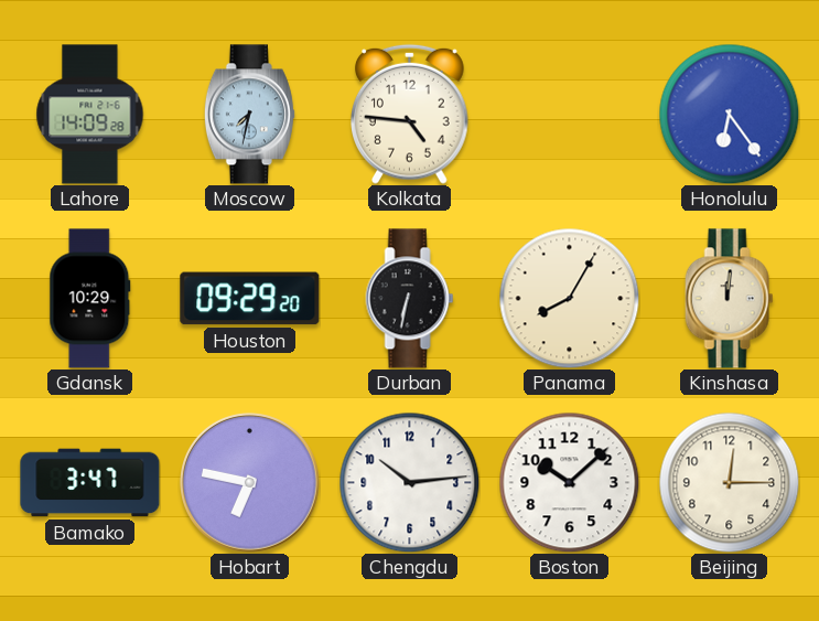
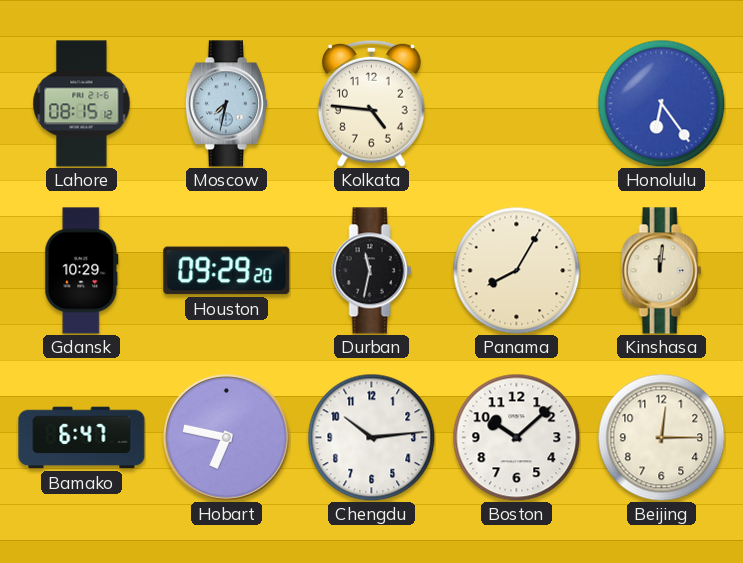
Lahore: 14:09 -> 08:15 (82, 104)
Durban: 6:32 -> 11:32 (372, 271)
Bamako: 3:47 -> 6:47 (82, 438)
